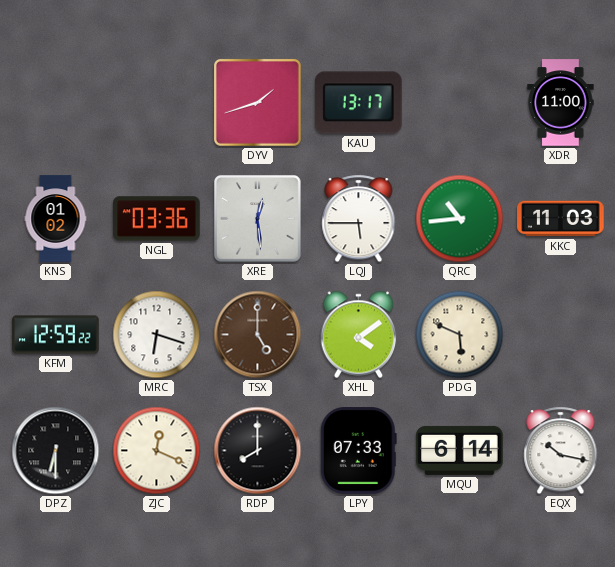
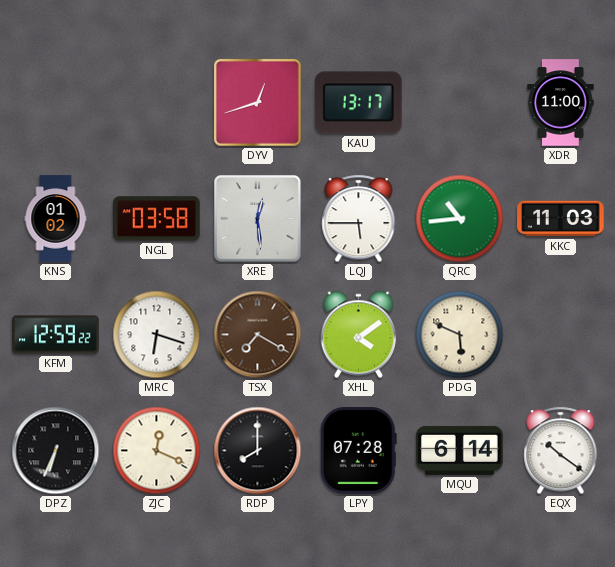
DYV: 1:42 -> 12:42 (257, 102)
NGL: 03:36 -> 03:58 (157, 219)
TSX: 5:00 -> 7:20 (258, 335)
DPZ: 6:30 -> 6:34 (56, 451)
LPY: 07:33 -> 07:28 (358, 451)
EQX: 10:17 -> 10:21 (561, 451)
